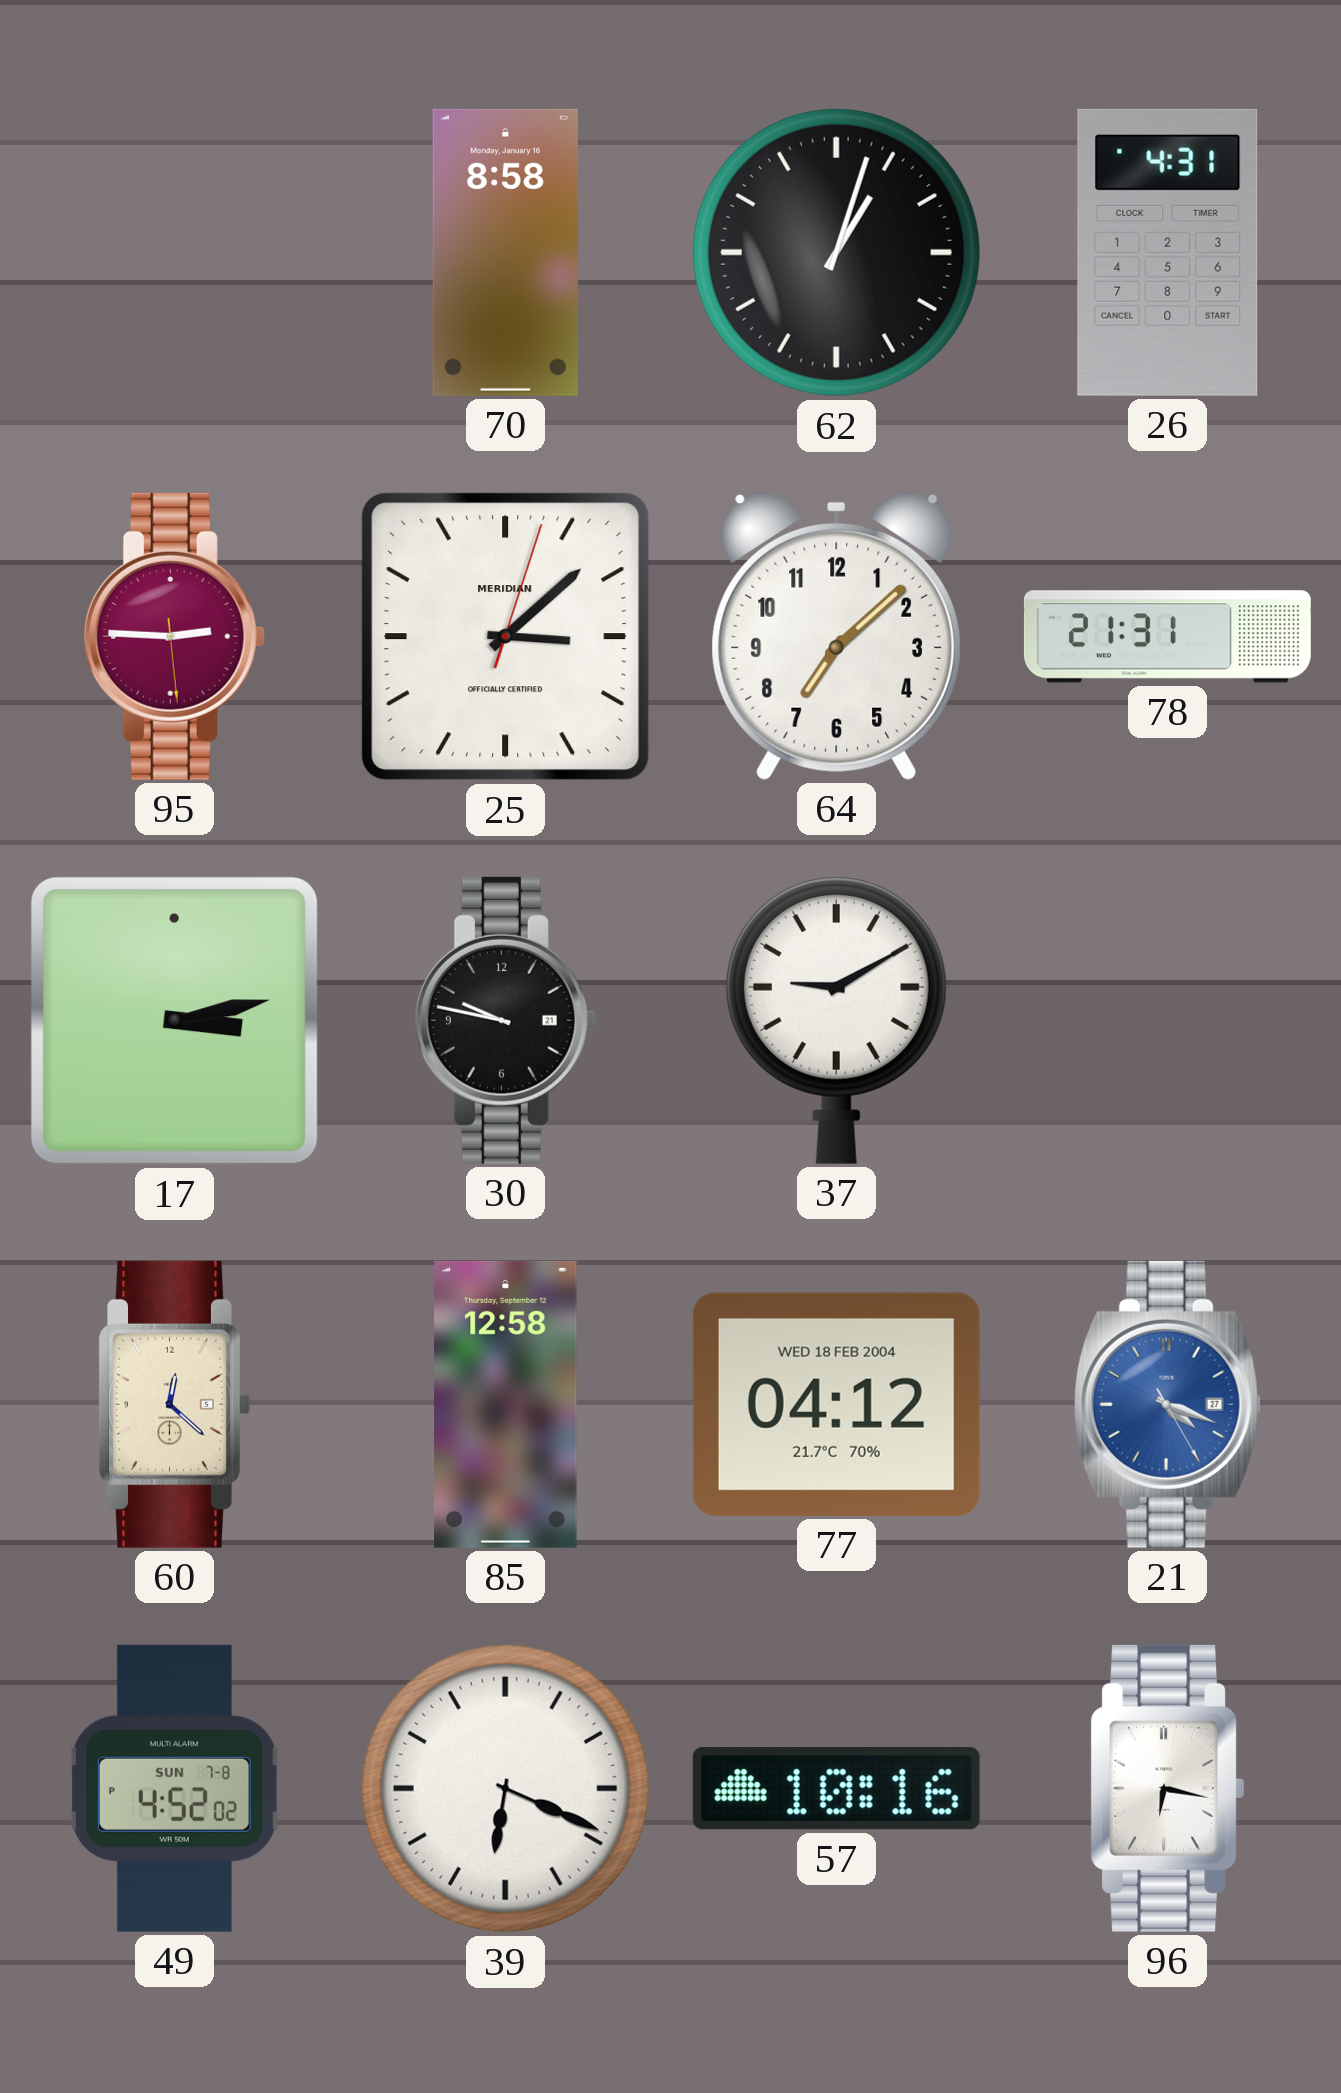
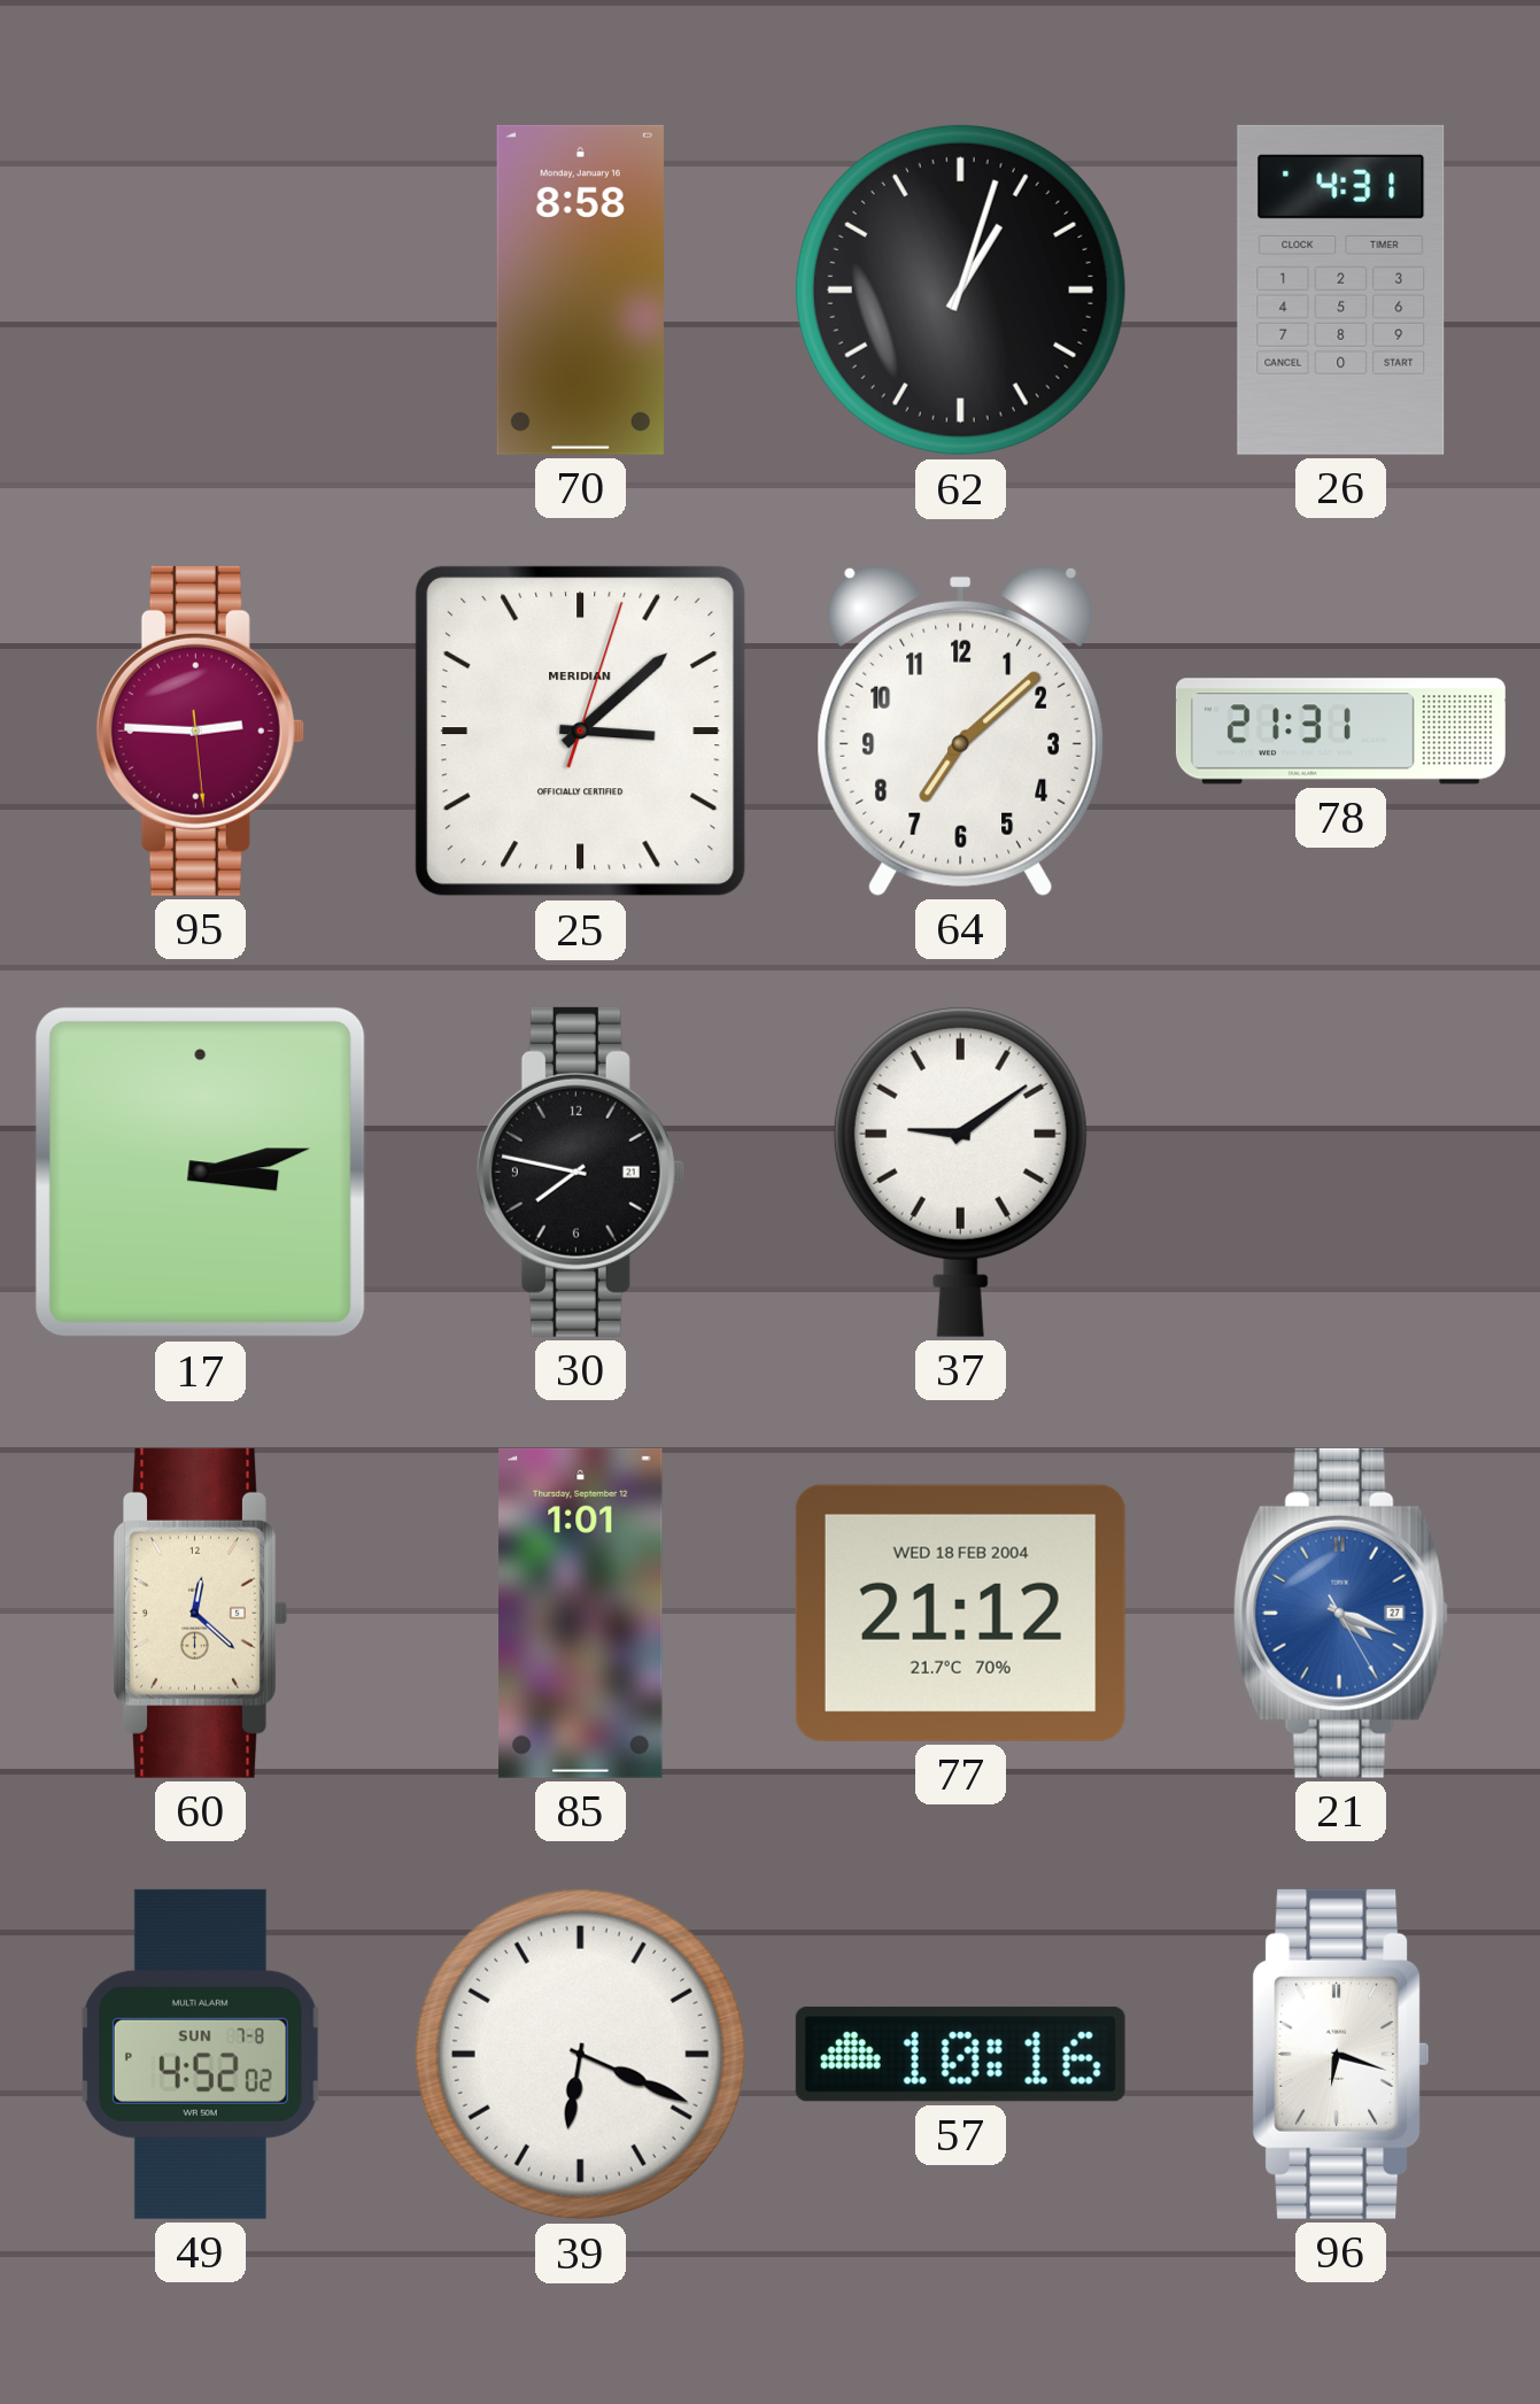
30: 9:47 -> 7:47 (580, 1172)
37: 9:10 -> 9:09 (960, 1172)
85: 12:58 -> 1:01 (581, 1613)
77: 04:12 -> 21:12 (960, 1613)
96: 6:17 -> 6:18 (1341, 2054)
